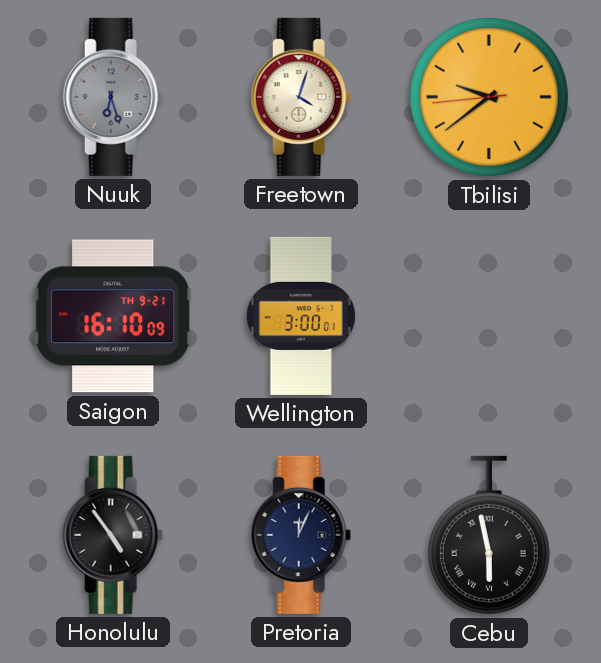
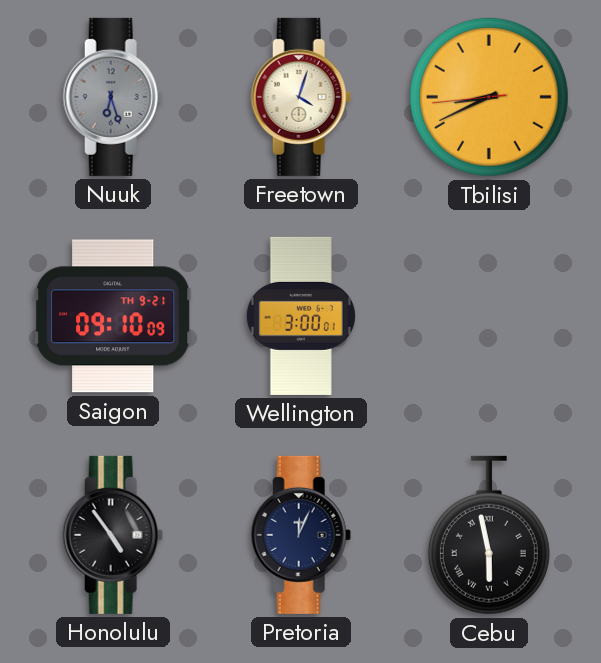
Tbilisi: 9:38 -> 8:40 (489, 97)
Saigon: 16:10 -> 09:10 (114, 316)
